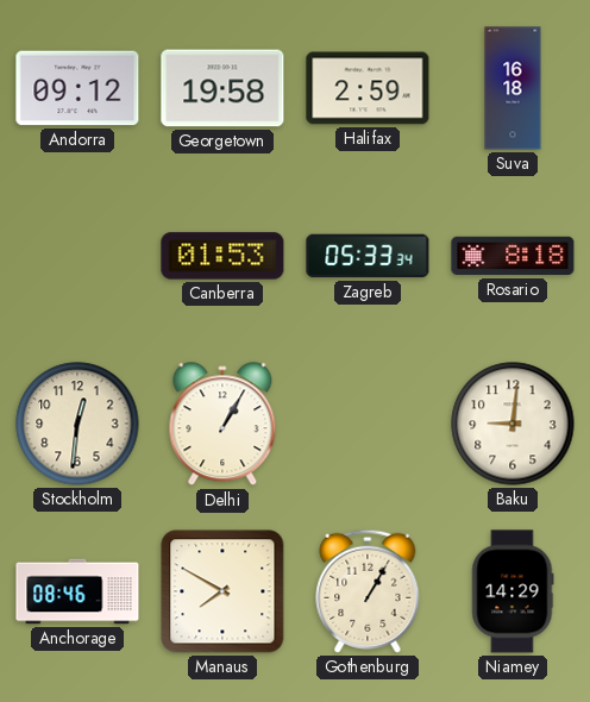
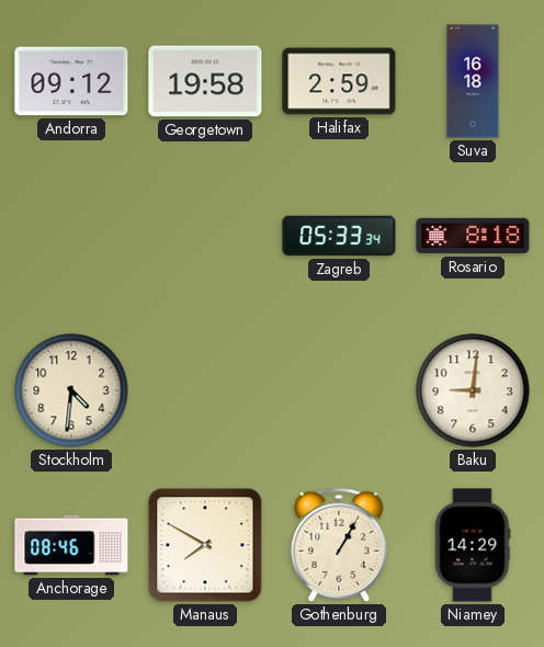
Canberra: 01:53 -> none (222, 256)
Stockholm: 12:31 -> 4:31 (71, 390)
Delhi: 1:05 -> none (222, 425)
